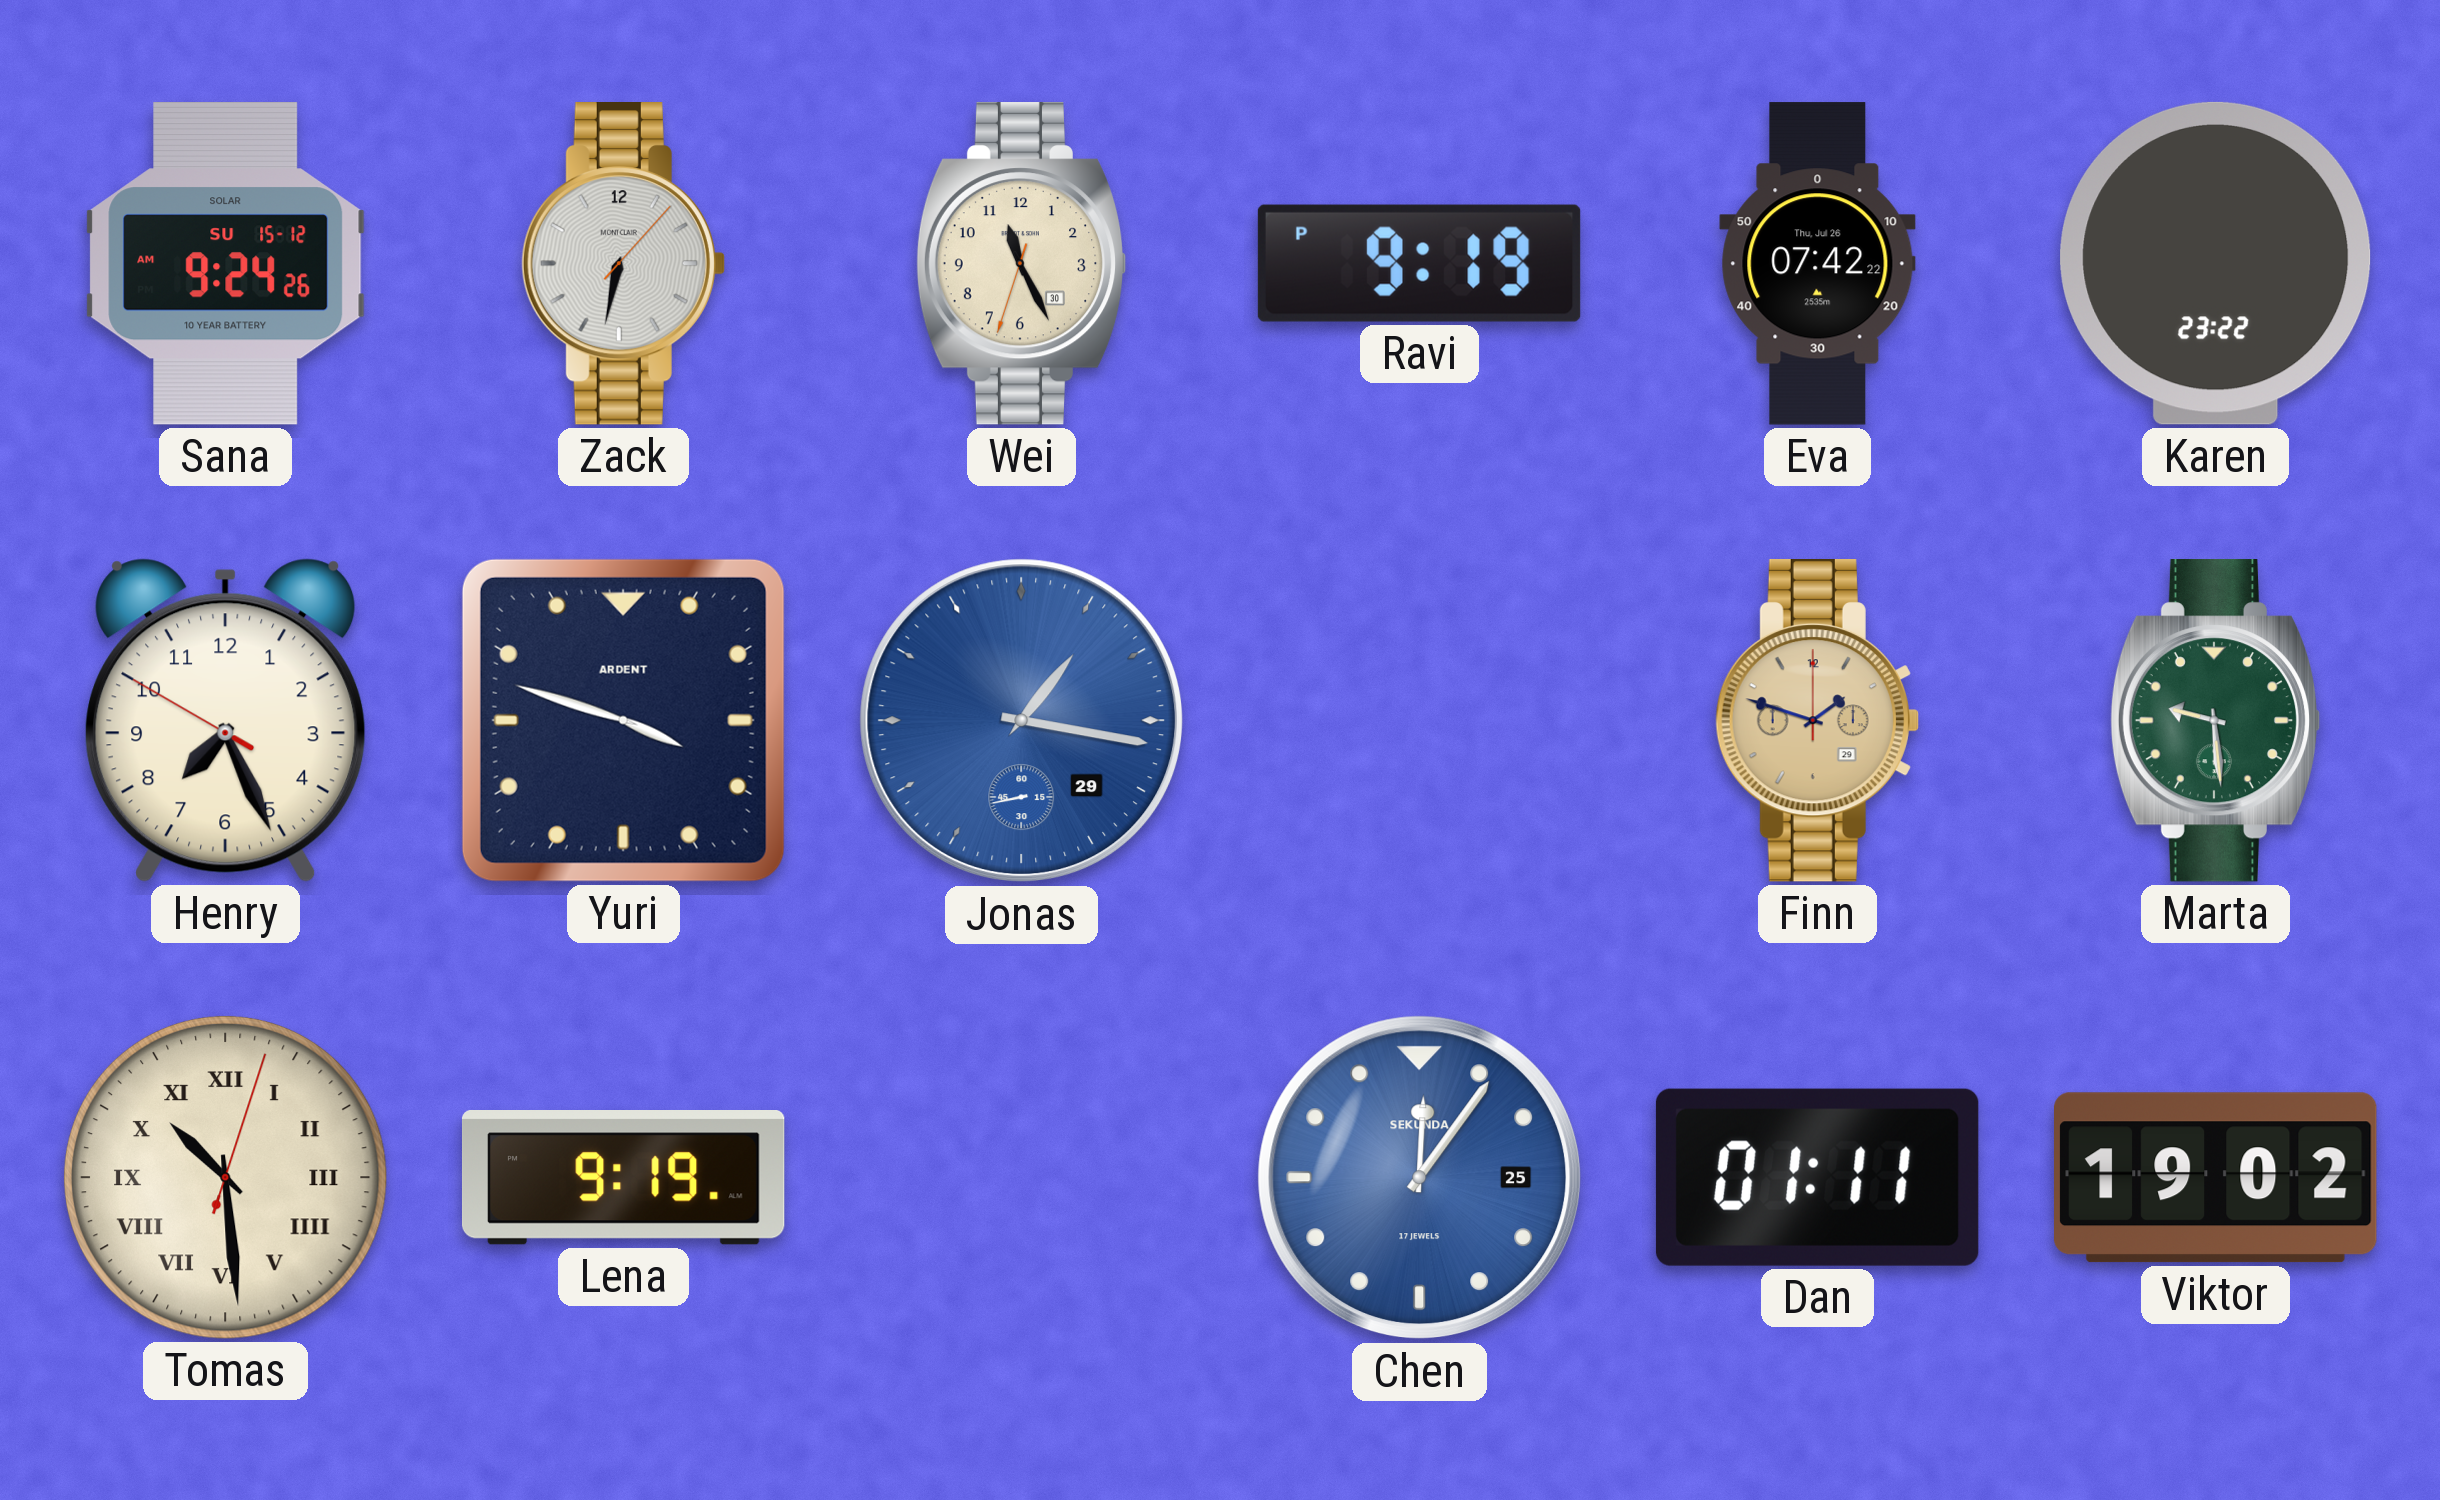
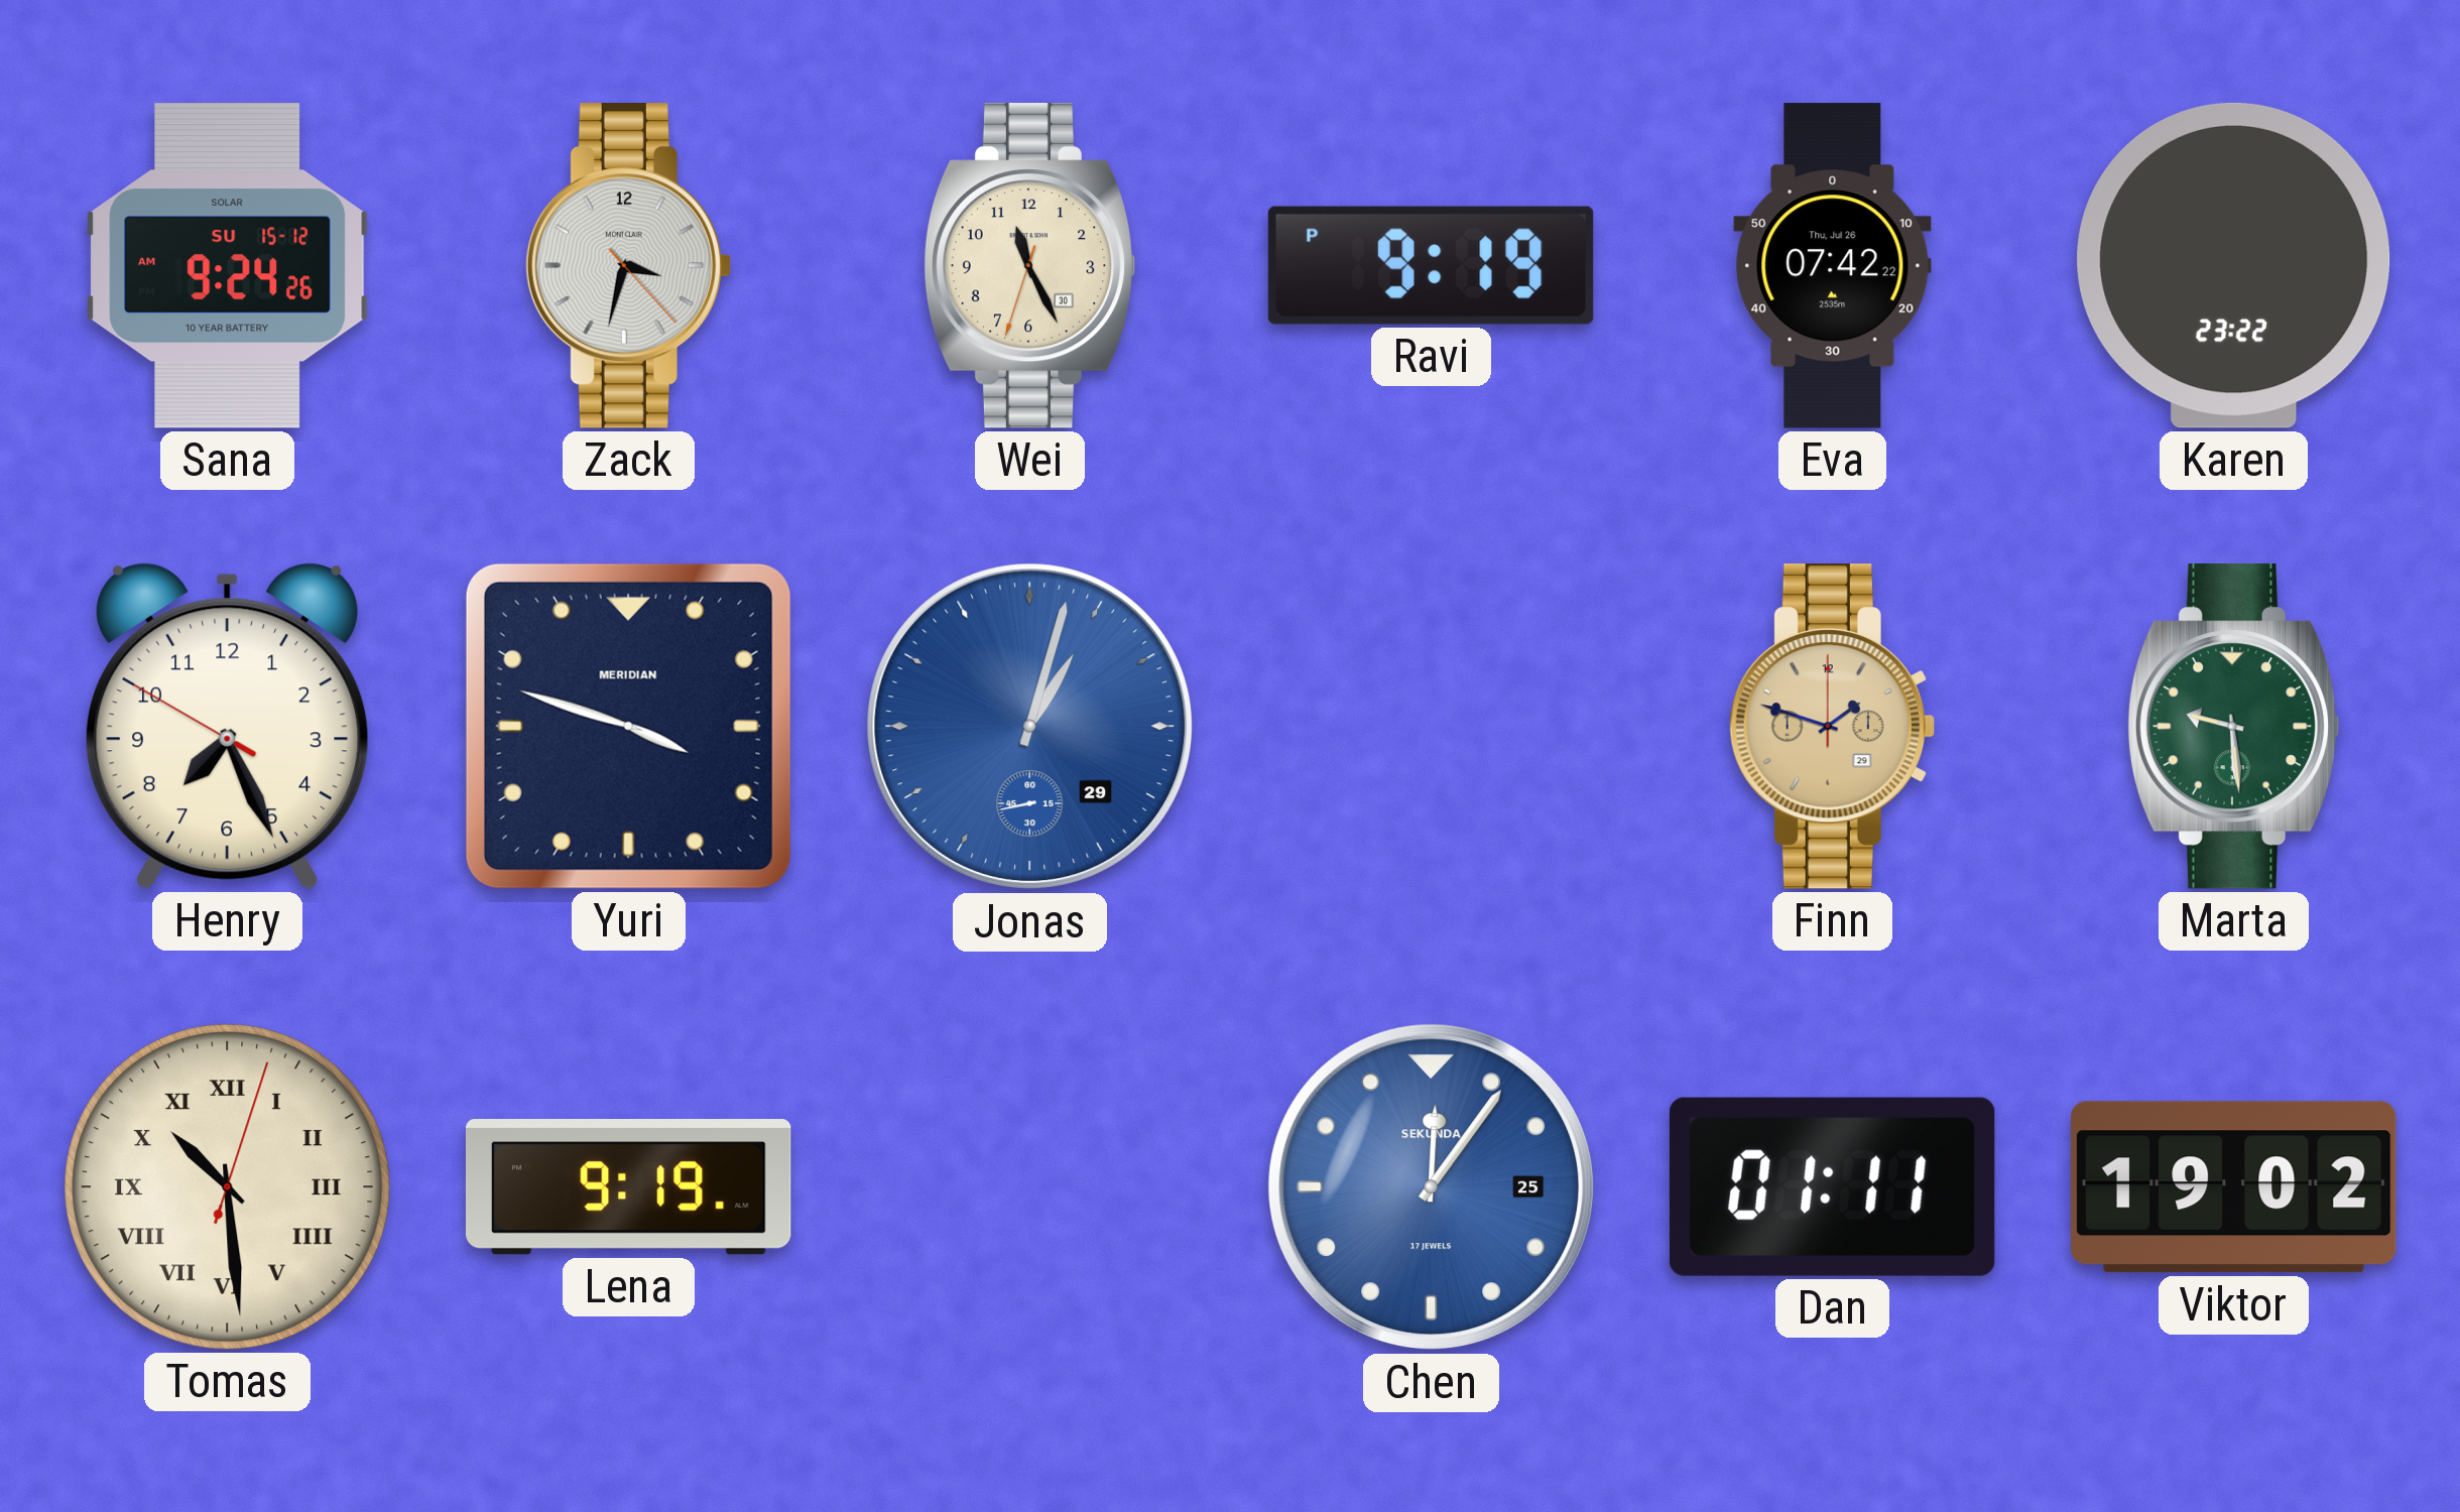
Zack: 6:32 -> 3:32 (628, 265)
Yuri brand: ARDENT -> MERIDIAN (628, 726)
Jonas: 1:16 -> 1:02 (1030, 727)
